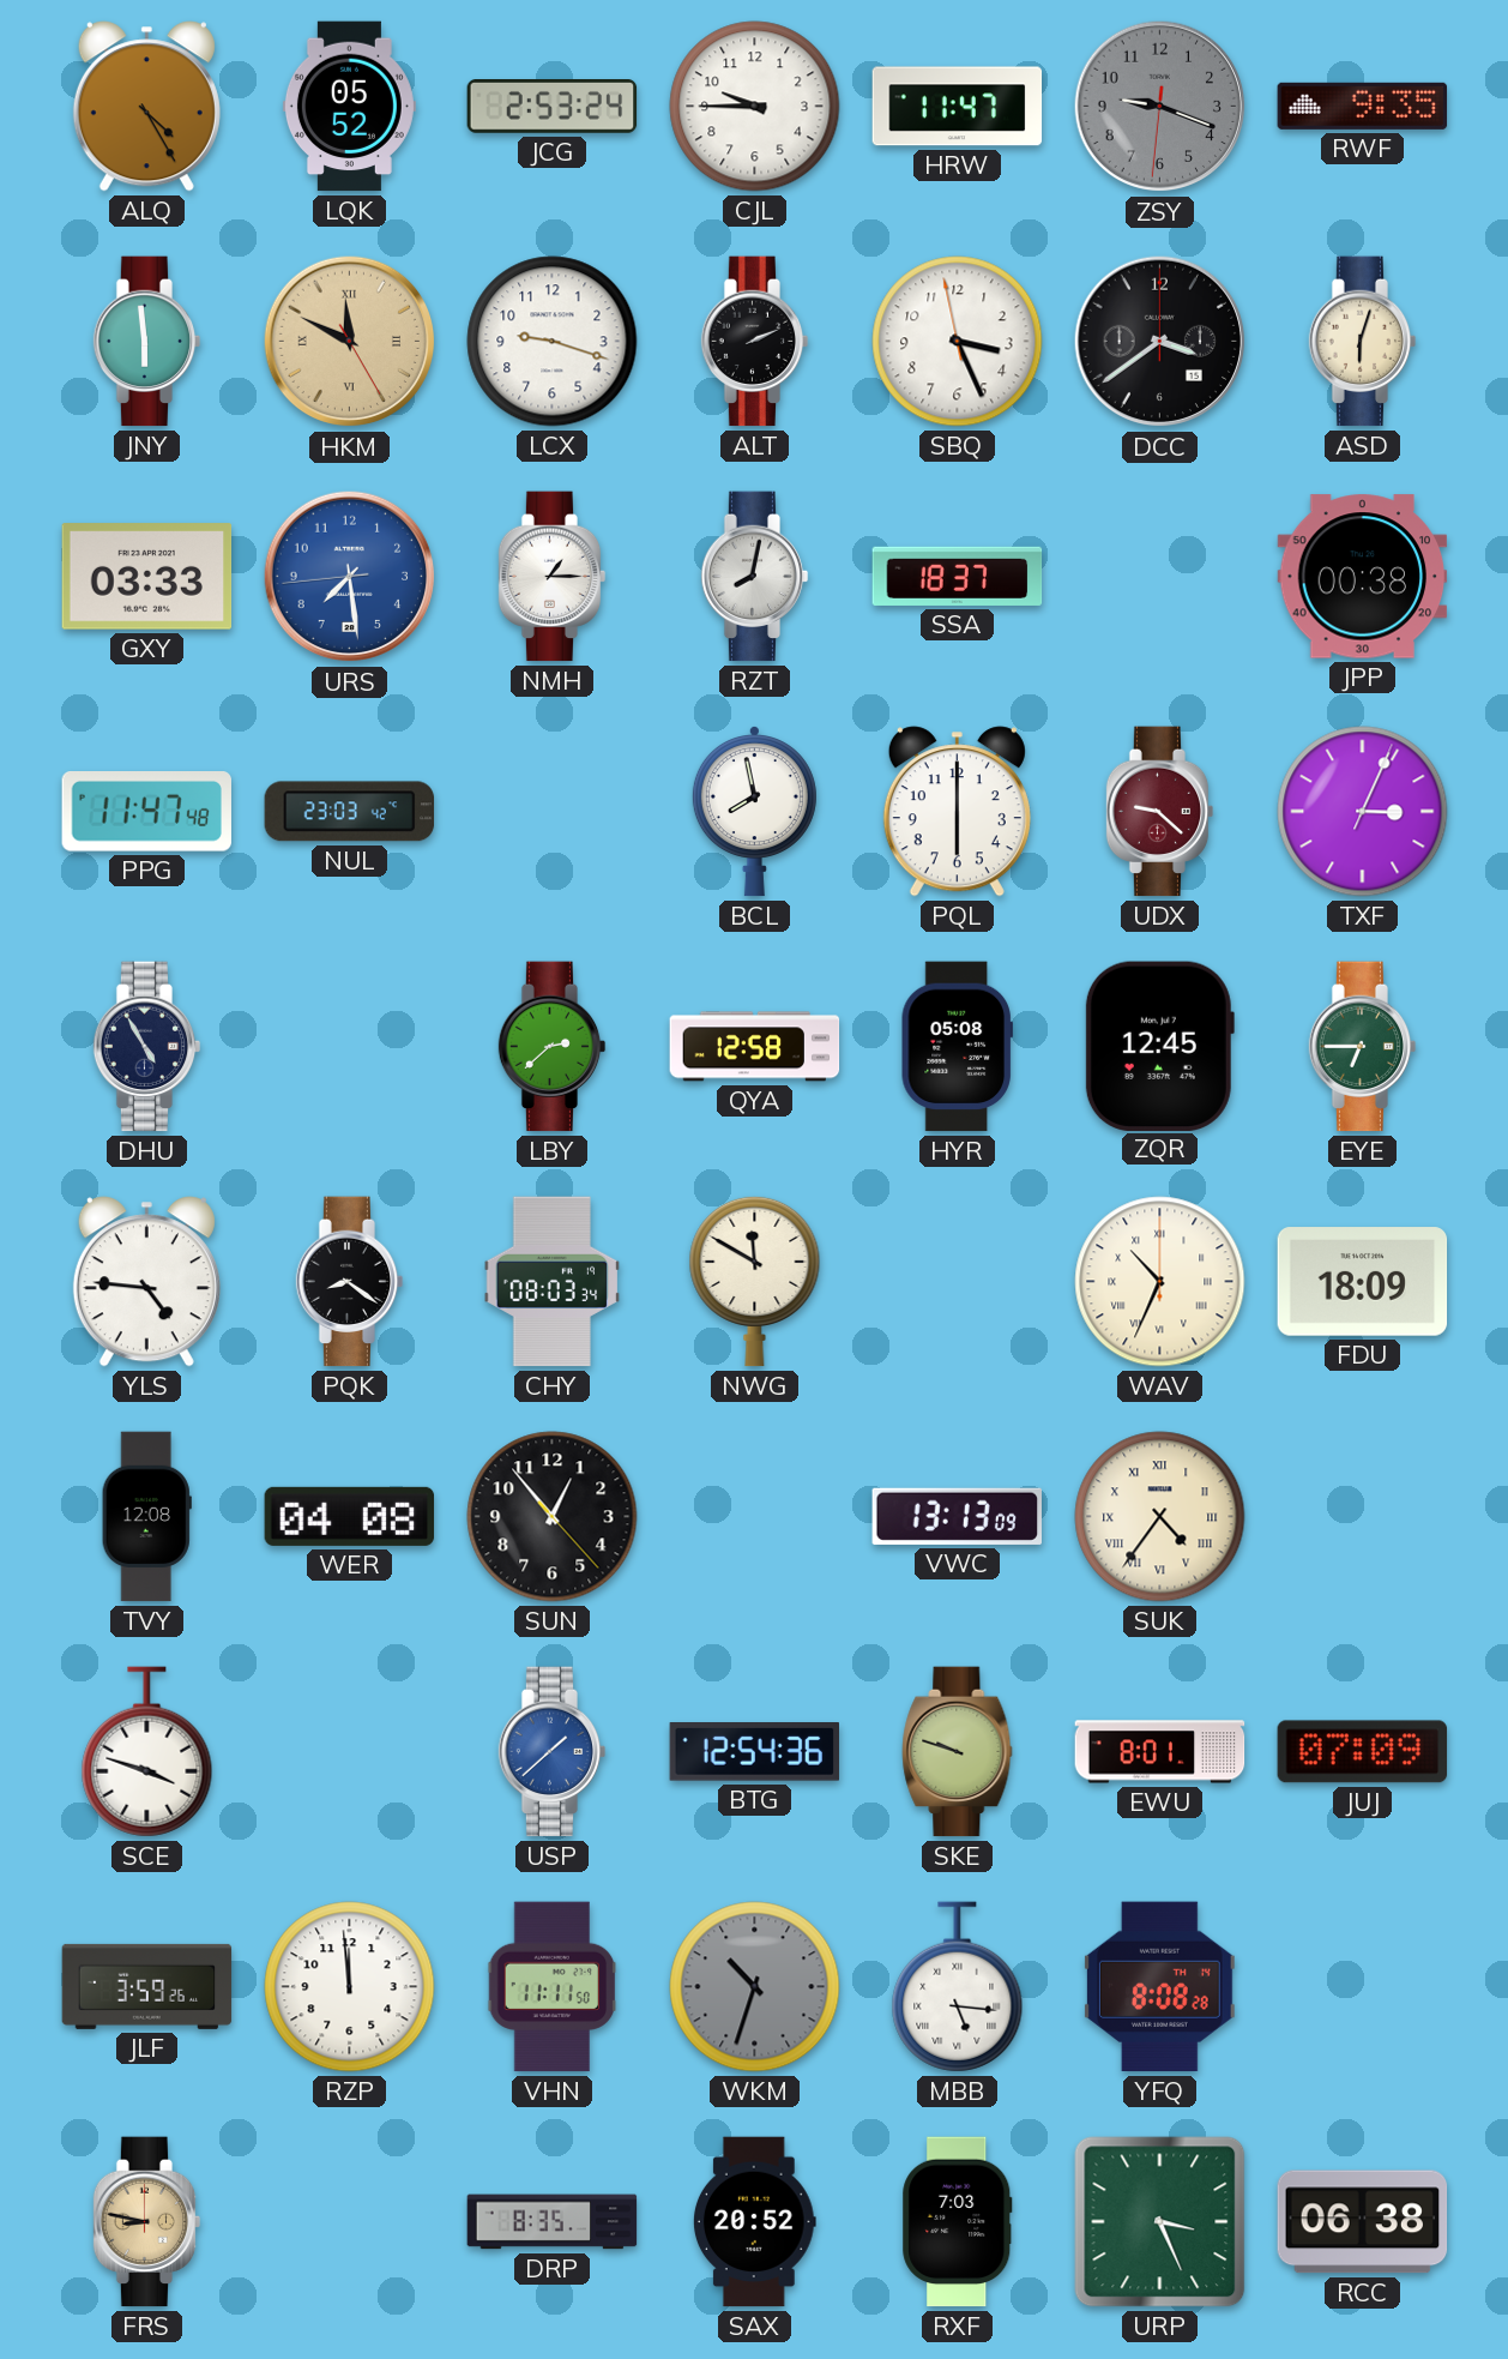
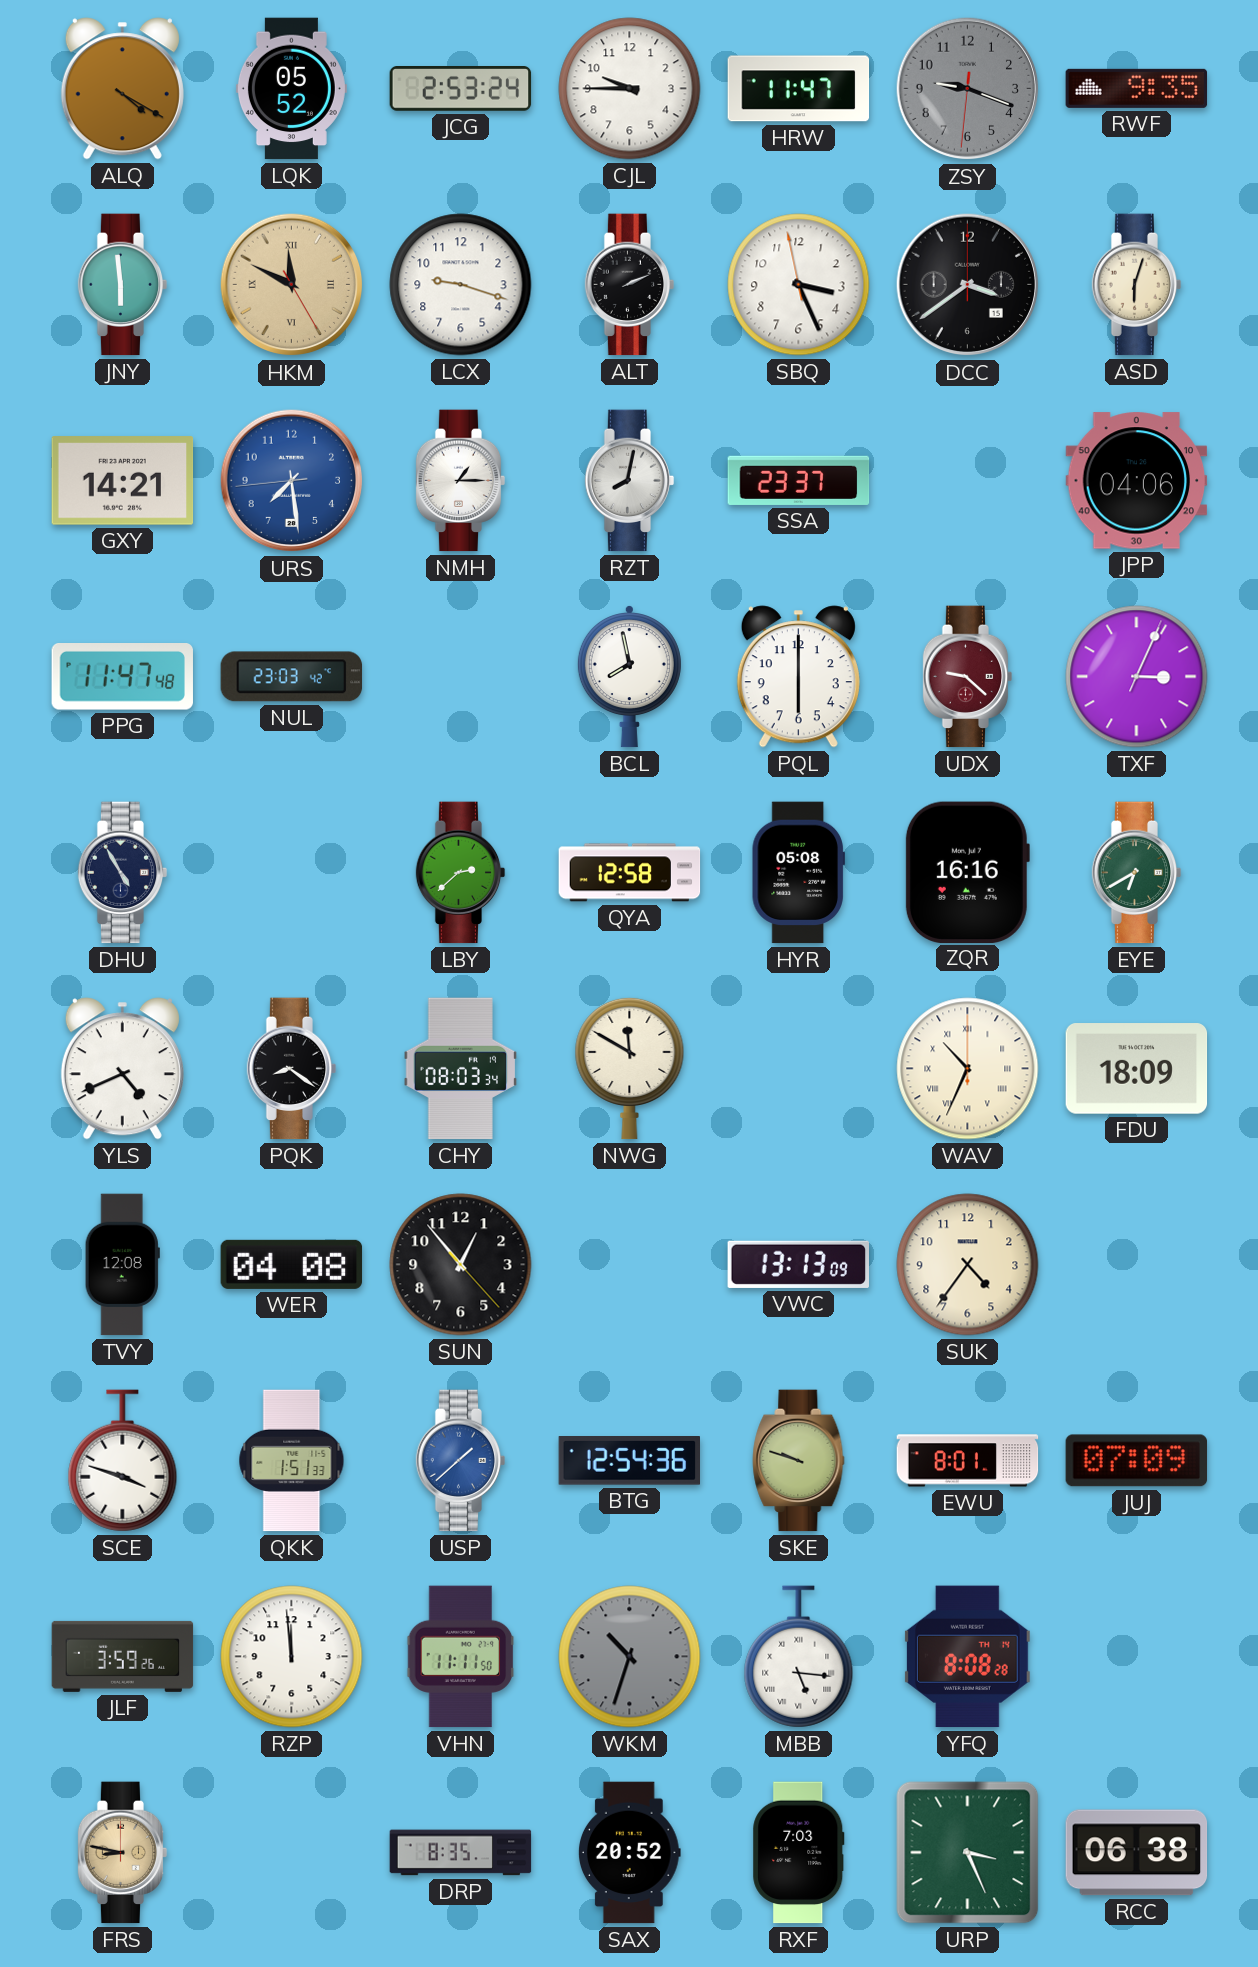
ALQ: 4:25 -> 4:20 (122, 89)
GXY: 03:33 -> 14:21 (123, 481)
SSA: 18:37 -> 23:37 (799, 480)
JPP: 00:38 -> 04:06 (1137, 481)
ZQR: 12:45 -> 16:16 (967, 872)
EYE: 6:45 -> 6:40 (1137, 873)
YLS: 4:46 -> 4:41 (122, 1069)
SUK numerals: Roman -> Arabic (968, 1265)
QKK: none -> 1:51 (292, 1461)
